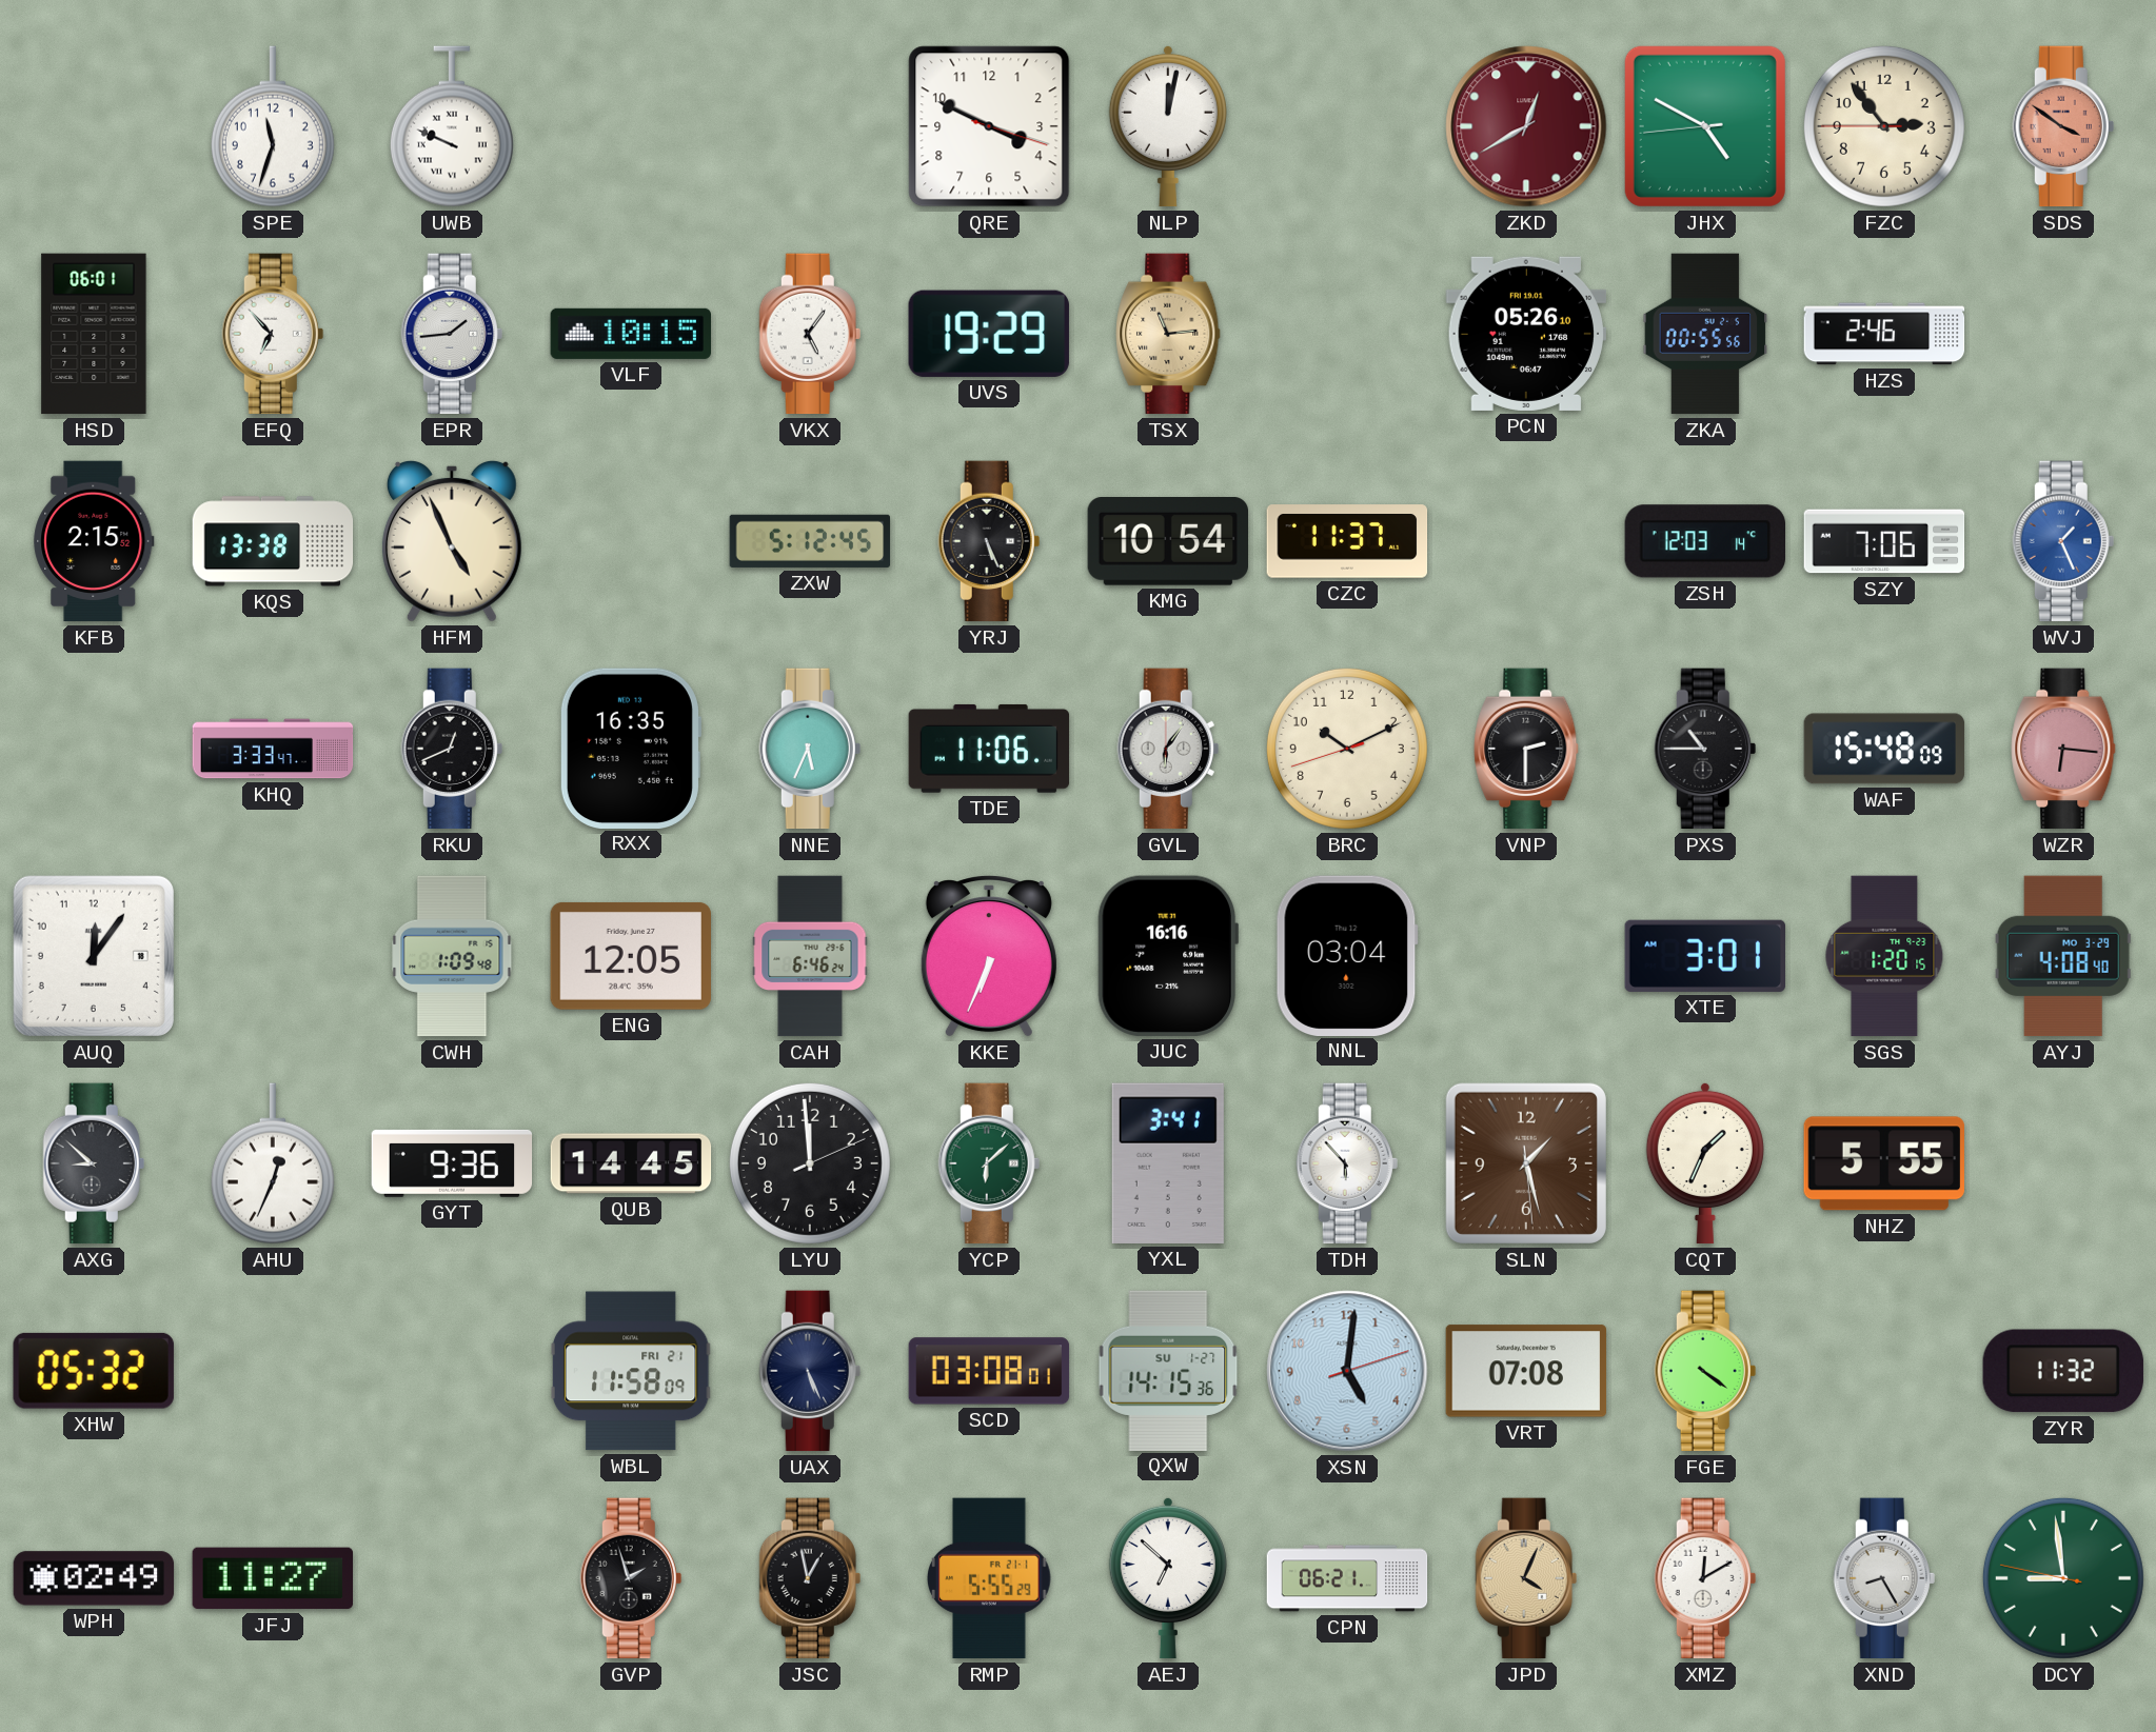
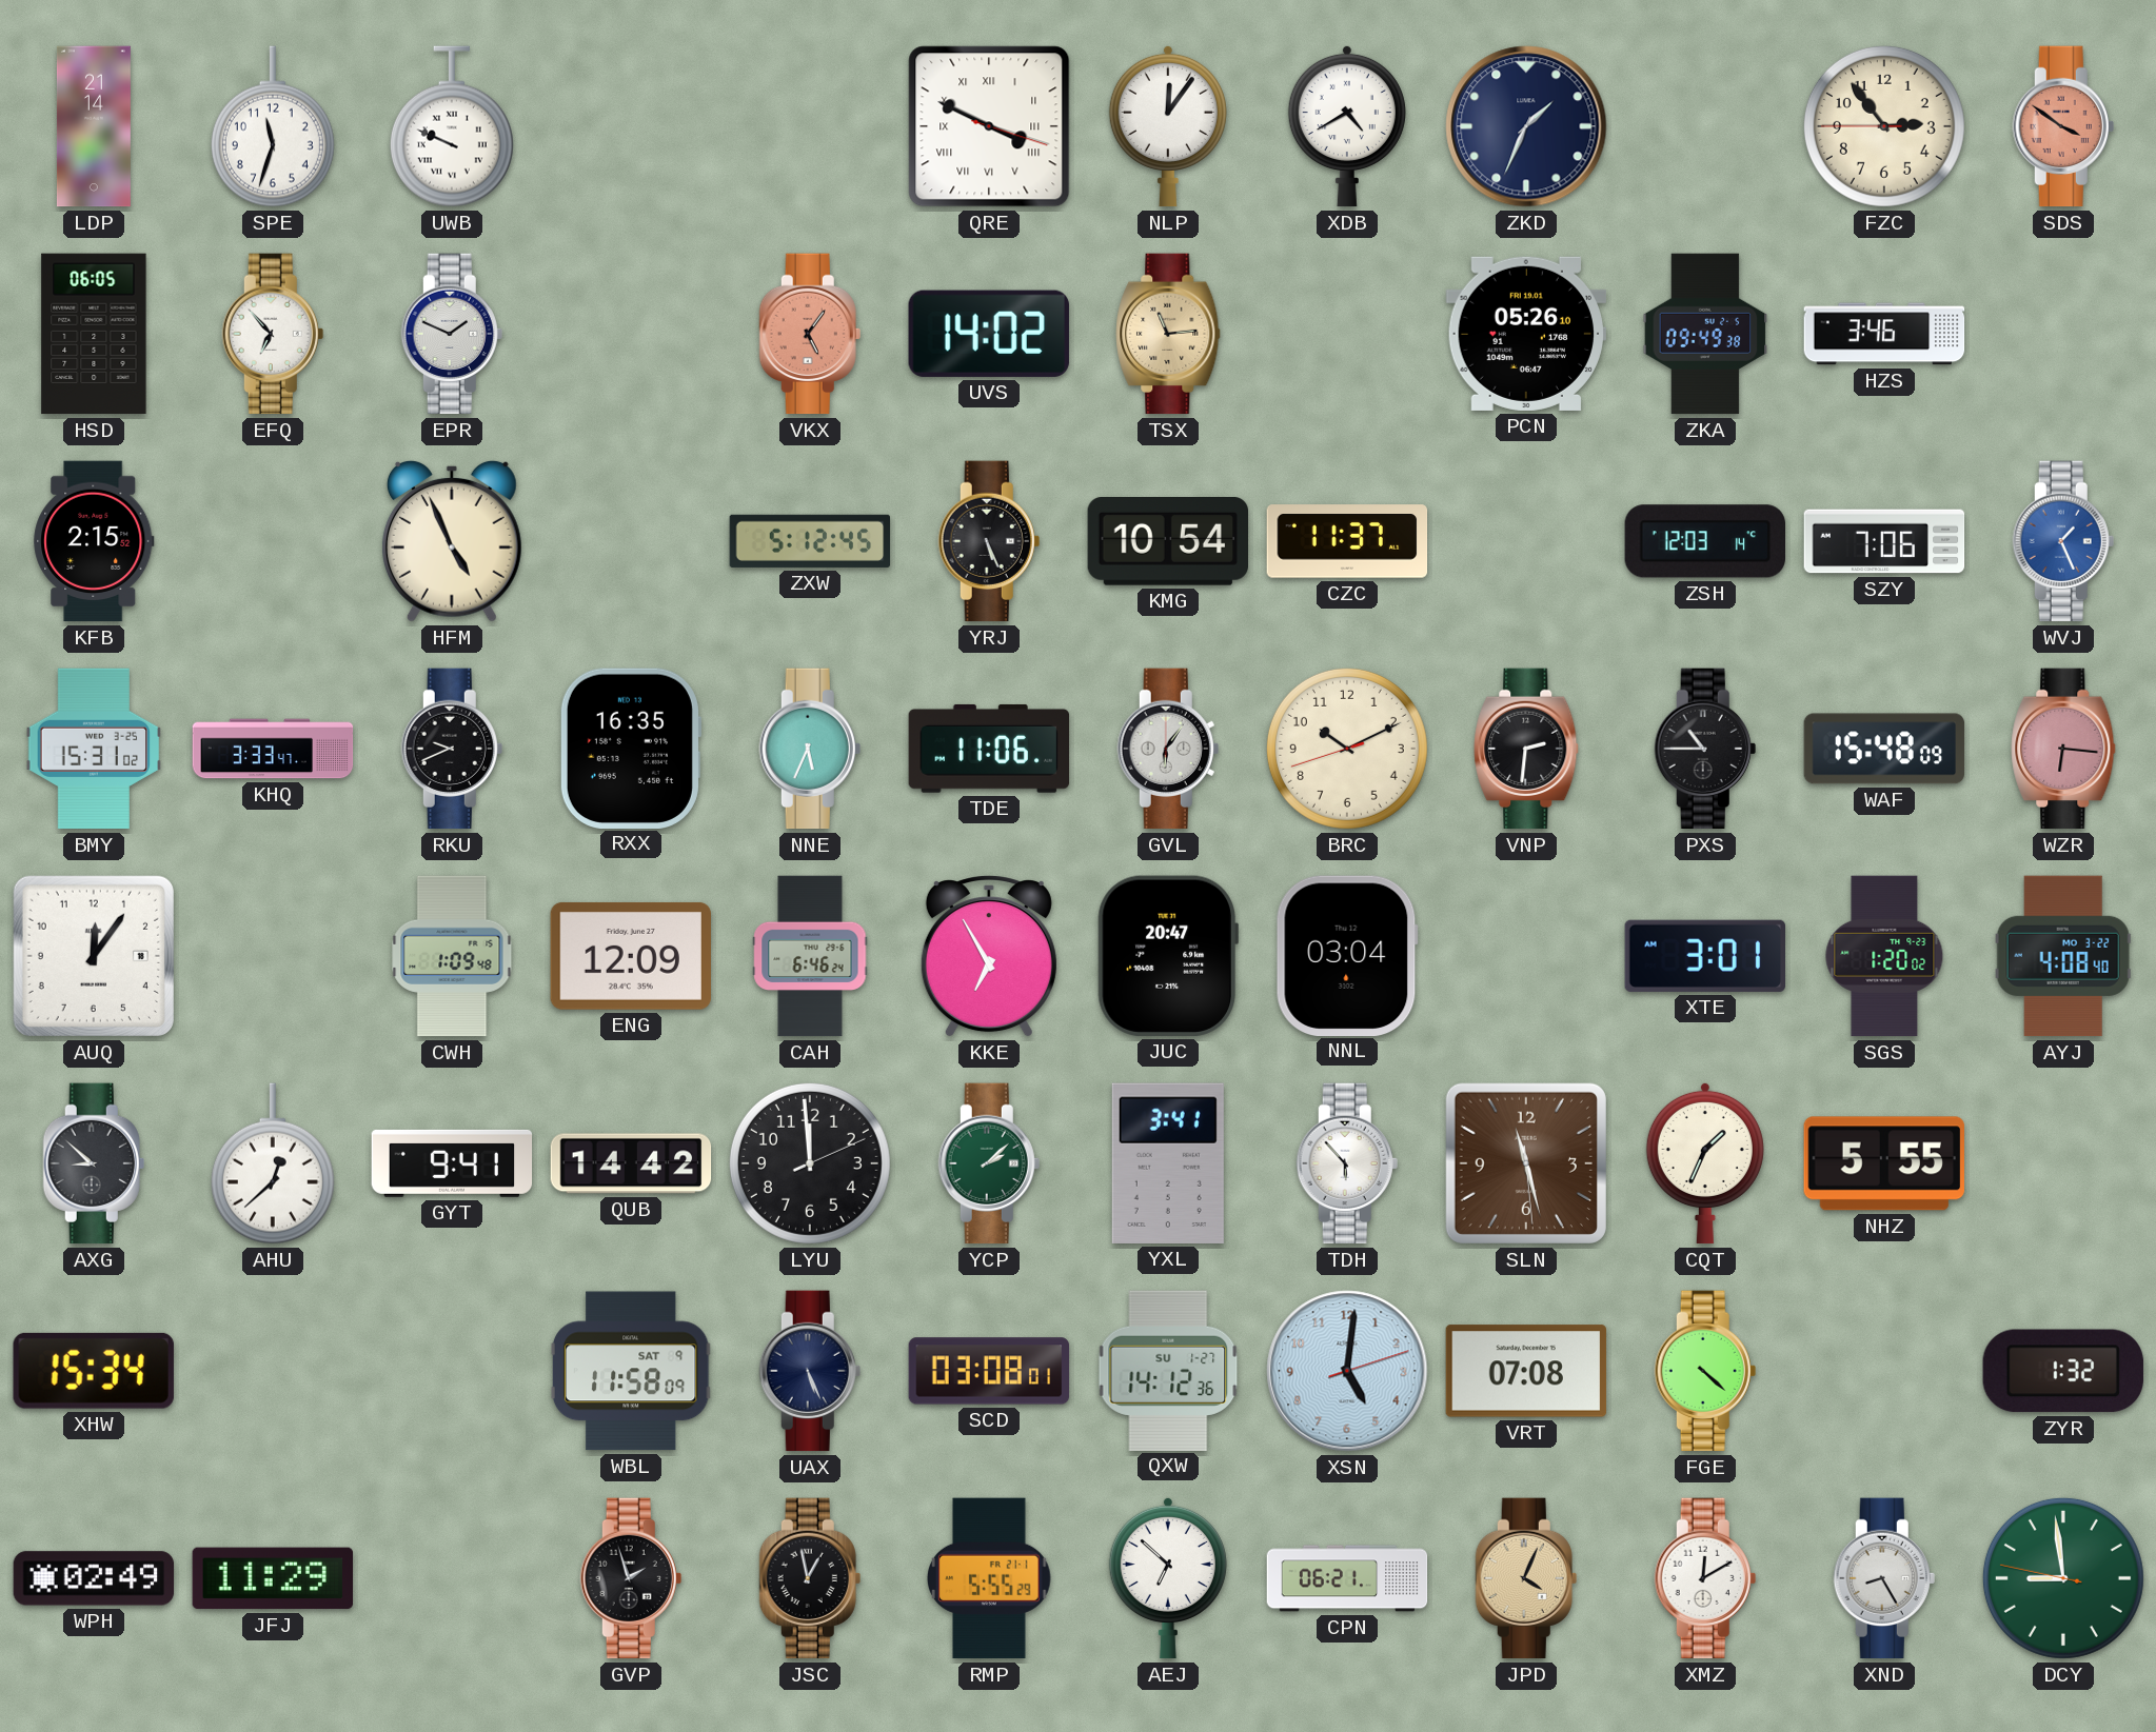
LDP: none -> 21:14 (94, 126)
QRE numerals: Arabic -> Roman (989, 126)
NLP: 12:02 -> 12:06 (1168, 126)
XDB: none -> 4:40 (1347, 126)
ZKD: 12:40 -> 1:34 (1526, 126)
ZKD dial: burgundy -> navy (1526, 126)
JHX: 4:49 -> none (1705, 126)
HSD: 06:01 -> 06:05 (94, 334)
EPR: 1:44 -> 1:49 (452, 334)
VLF: 10:15 -> none (631, 334)
VKX dial: white -> salmon (810, 334)
UVS: 19:29 -> 14:02 (989, 334)
ZKA: 00:55 -> 09:49 (1705, 334)
HZS: 2:46 -> 3:46 (1884, 334)
KQS: 13:38 -> none (273, 541)
BMY: none -> 15:31 (94, 749)
RKU: 12:41 -> 9:41 (452, 749)
VNP: 2:30 -> 2:31 (1526, 749)
ENG: 12:05 -> 12:09 (630, 956)
KKE: 6:34 -> 6:55 (989, 957)
JUC: 16:16 -> 20:47 (1168, 956)
SGS: 1:20:15 -> 1:20:02 (1884, 956)
AYJ date: MO 3-29 -> MO 3-22 (2063, 956)
AHU: 12:34 -> 12:38 (273, 1163)
GYT: 9:36 -> 9:41 (452, 1163)
QUB: 14:45 -> 14:42 (631, 1163)
YCP: 6:08 -> 2:08 (989, 1163)
SLN: 1:27 -> 11:27 (1526, 1163)
XHW: 05:32 -> 15:34 (94, 1371)
WBL date: FRI 21 -> SAT 9 (631, 1371)
QXW: 14:15 -> 14:12 (1168, 1370)
FGE: 4:21 -> 4:22 (1705, 1371)
ZYR: 11:32 -> 1:32 (2063, 1371)
JFJ: 11:27 -> 11:29 (272, 1578)
